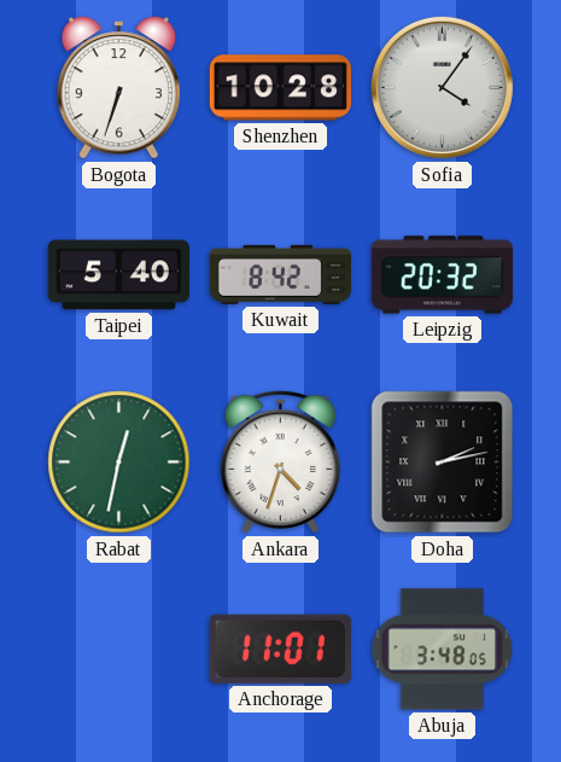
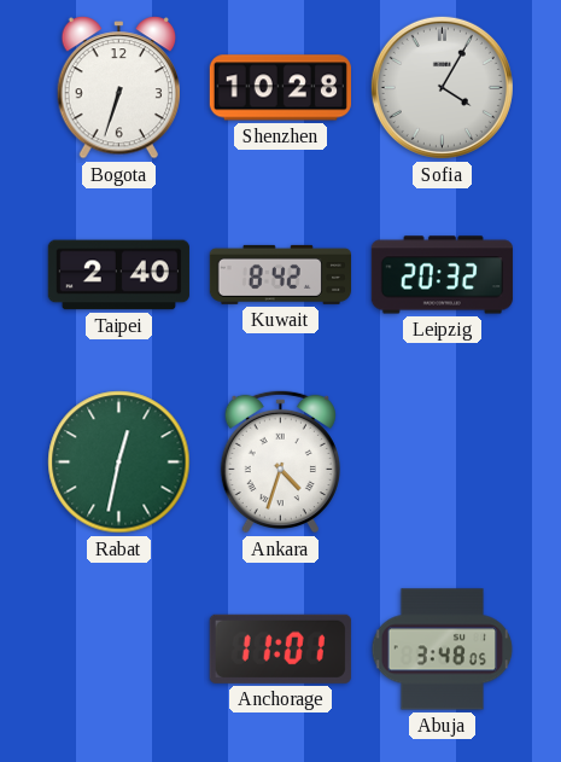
Sofia: 4:06 -> 4:05 (442, 87)
Taipei: 5:40 -> 2:40 (118, 275)
Doha: 2:13 -> none (443, 463)
